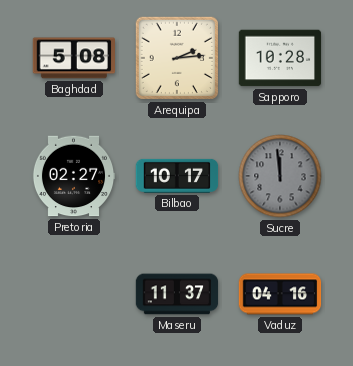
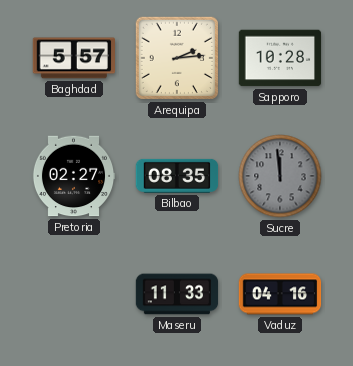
Baghdad: 5:08 -> 5:57 (73, 58)
Bilbao: 10:17 -> 08:35 (177, 176)
Maseru: 11:37 -> 11:33 (177, 294)
